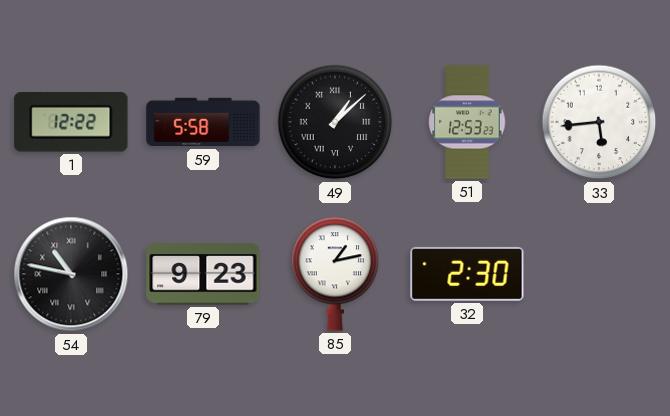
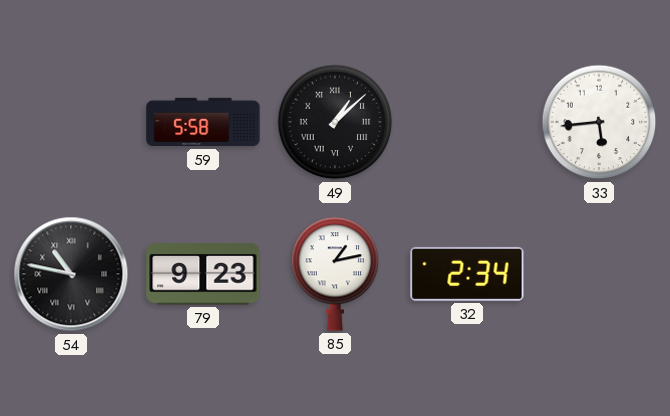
1: 12:22 -> none (71, 122)
51: 12:53 -> none (467, 122)
32: 2:30 -> 2:34 (467, 274)
